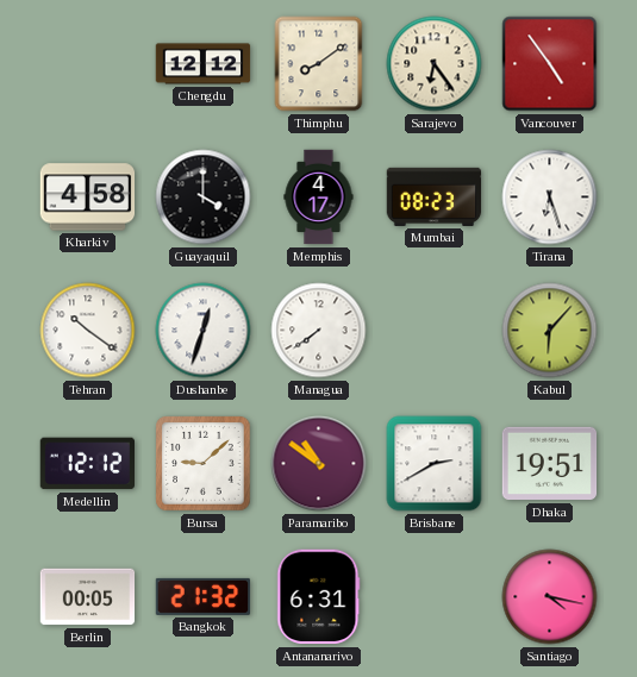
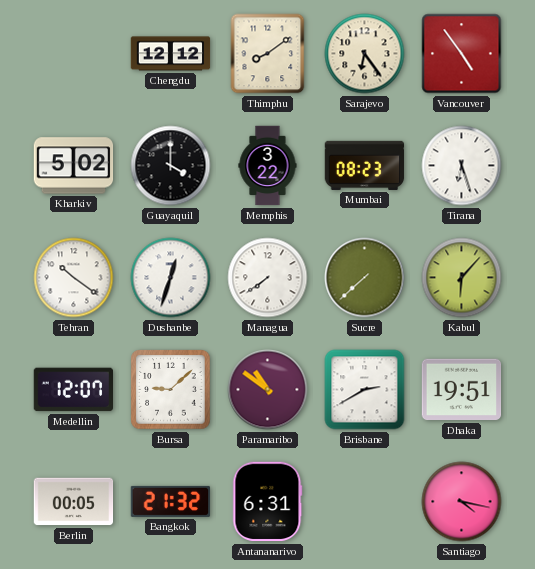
Kharkiv: 4:58 -> 5:02 (74, 166)
Memphis: 4:17 -> 3:22 (268, 166)
Sucre: none -> 7:38 (365, 278)
Medellin: 12:12 -> 12:07 (73, 390)
